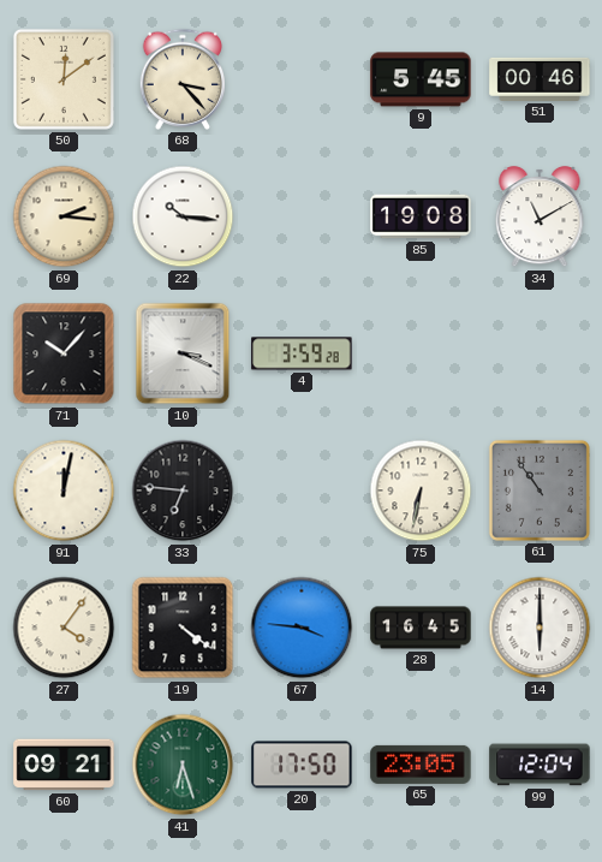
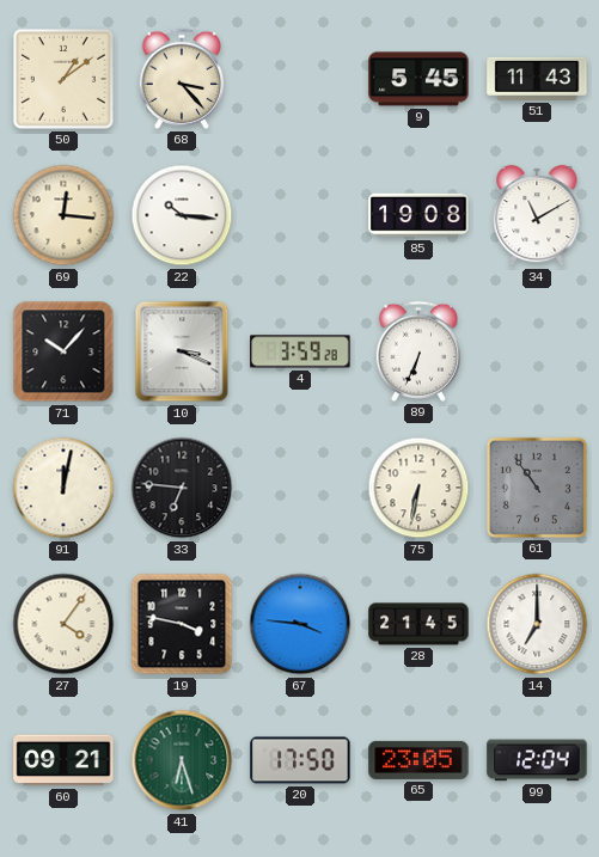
50: 12:09 -> 1:09 (63, 79)
51: 00:46 -> 11:43 (537, 79)
69: 2:16 -> 12:16 (63, 215)
89: none -> 6:34 (418, 351)
19: 4:21 -> 3:47 (182, 624)
28: 16:45 -> 21:45 (418, 624)
14: 6:00 -> 7:00 (537, 624)
